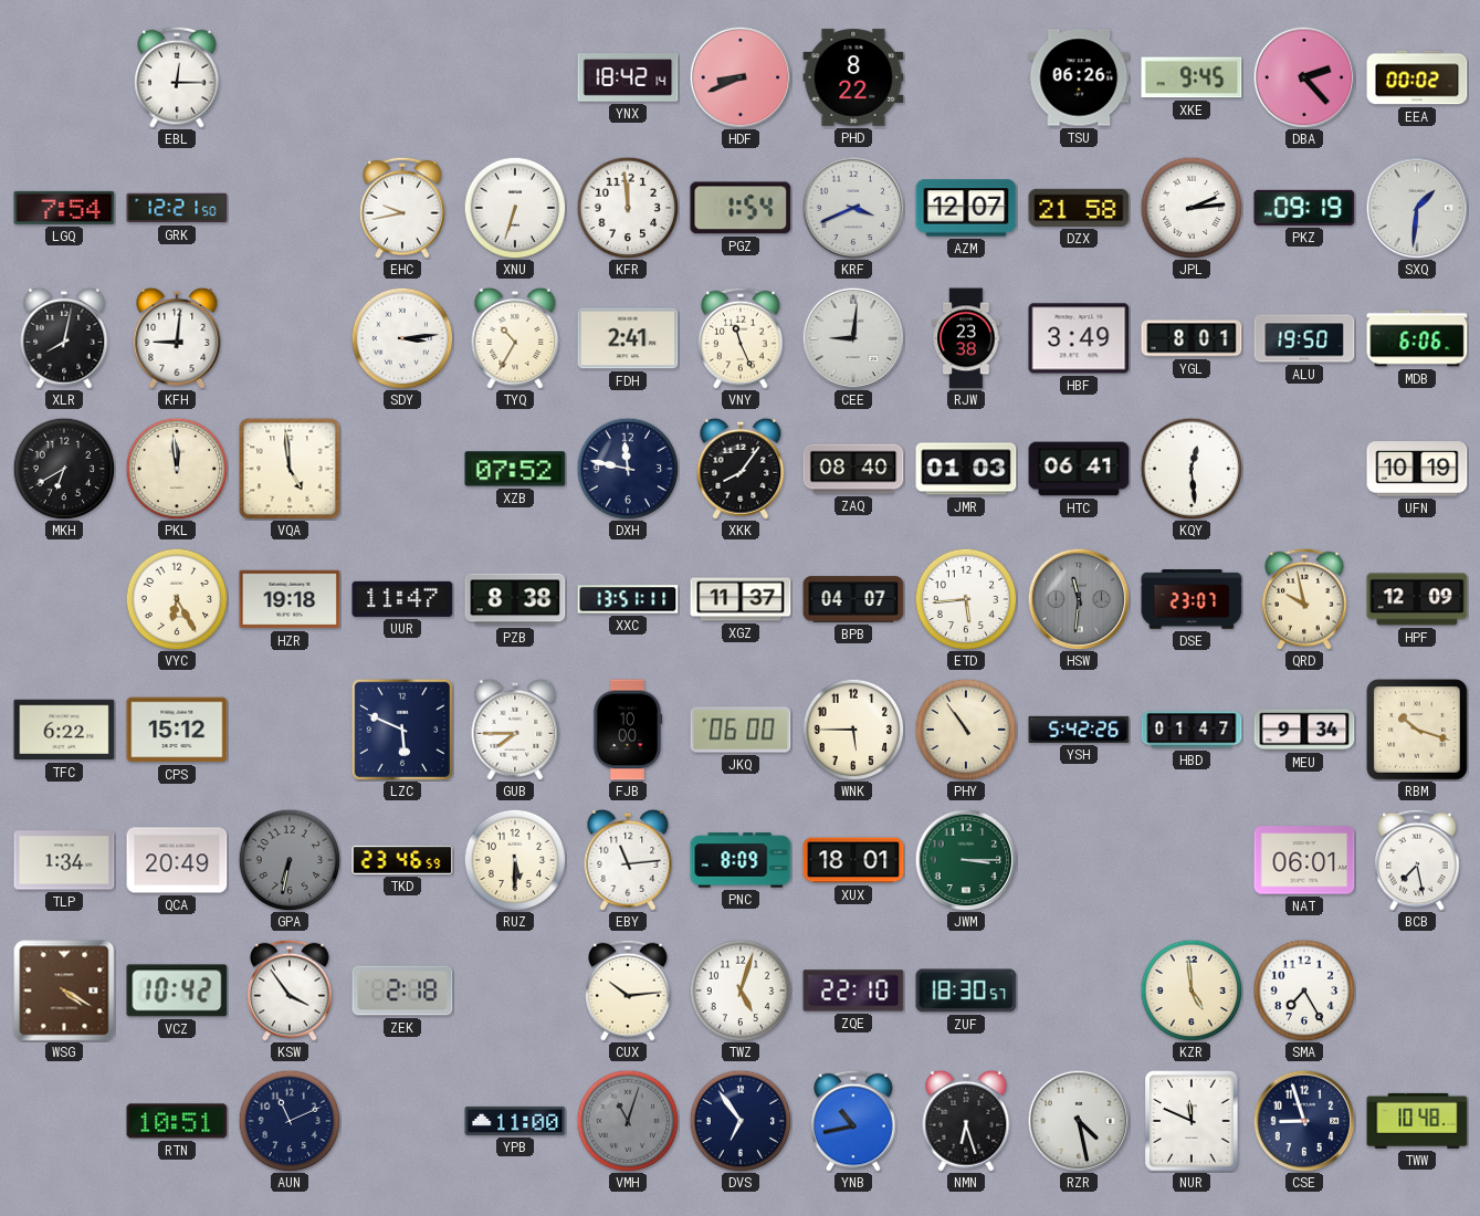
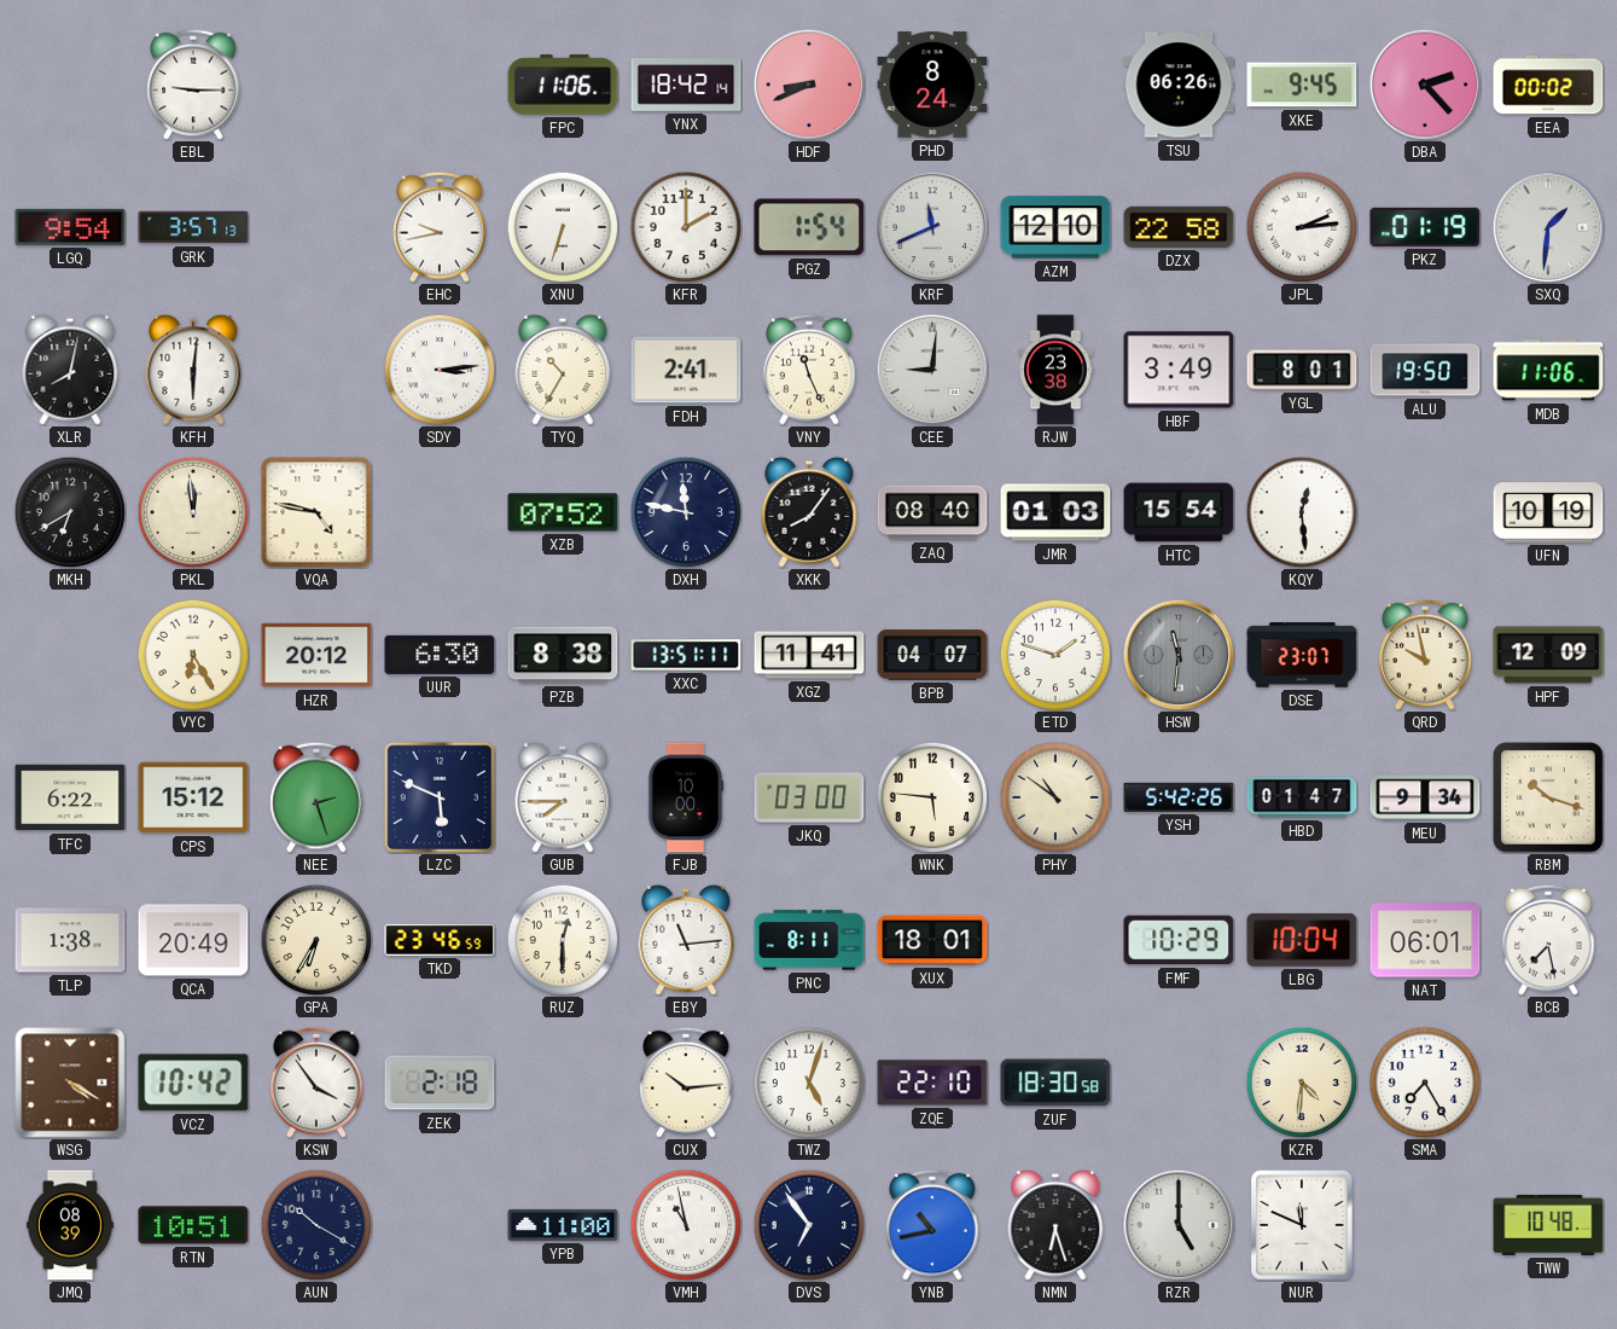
EBL: 12:15 -> 9:15 (193, 85)
FPC: none -> 11:06 (563, 85)
PHD: 8:22 -> 8:24 (932, 85)
LGQ: 7:54 -> 9:54 (70, 227)
GRK: 12:21 -> 3:57 (193, 227)
KFR: 11:59 -> 2:00 (686, 227)
KRF: 3:41 -> 11:41 (932, 227)
AZM: 12:07 -> 12:10 (1055, 227)
DZX: 21:58 -> 22:58 (1179, 227)
PKZ: 09:19 -> 01:19 (1425, 227)
KFH: 9:01 -> 6:01 (193, 370)
MDB: 6:06 -> 11:06 (1548, 370)
VQA: 4:59 -> 4:47 (316, 512)
HTC: 06:41 -> 15:54 (1179, 512)
HZR: 19:18 -> 20:12 (316, 655)
UUR: 11:47 -> 6:30 (440, 655)
XGZ: 11:37 -> 11:41 (809, 655)
ETD: 5:44 -> 1:48 (1055, 655)
NEE: none -> 2:27 (316, 797)
JKQ: 06:00 -> 03:00 (809, 797)
WNK: 5:45 -> 5:46 (932, 797)
PHY: 10:54 -> 10:51 (1055, 797)
TLP: 1:34 -> 1:38 (70, 940)
GPA: 6:32 -> 6:35 (316, 940)
GPA dial: grey -> cream (316, 940)
RUZ: 5:30 -> 12:30 (563, 940)
PNC: 8:09 -> 8:11 (809, 940)
JWM: 3:15 -> none (966, 860)
FMF: none -> 10:29 (1179, 940)
LBG: none -> 10:04 (1302, 940)
ZUF: 18:30:57 -> 18:30:58 (1055, 1083)
KZR: 4:59 -> 4:31 (1302, 1083)
JMQ: none -> 08:39 (70, 1225)
AUN: 11:11 -> 10:20 (316, 1225)
VMH: 11:03 -> 10:58 (686, 1225)
VMH dial: grey -> white (686, 1225)
RZR: 4:28 -> 5:00 (1179, 1225)
CSE: 8:57 -> none (1304, 1121)
